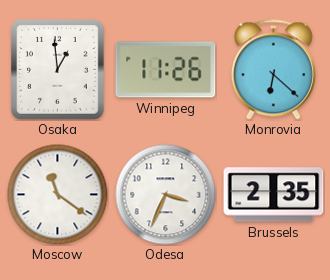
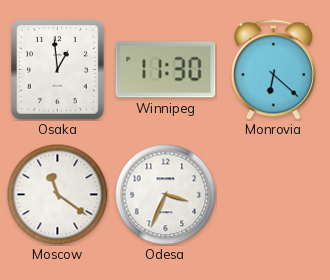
Winnipeg: 11:26 -> 11:30 (166, 70)
Brussels: 2:35 -> none (274, 195)
